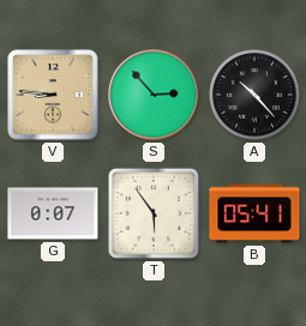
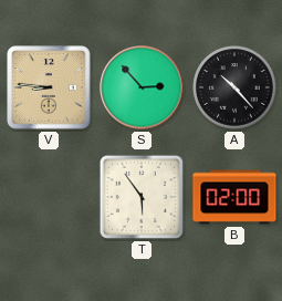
G: 0:07 -> none (53, 213)
B: 05:41 -> 02:00 (234, 197)
